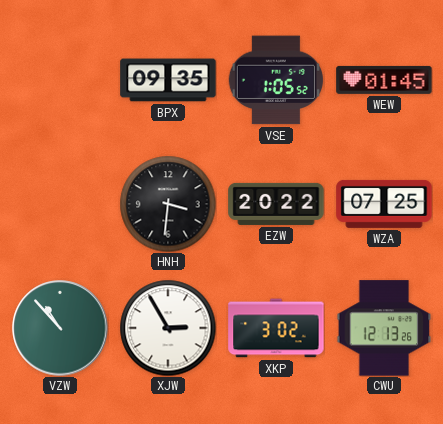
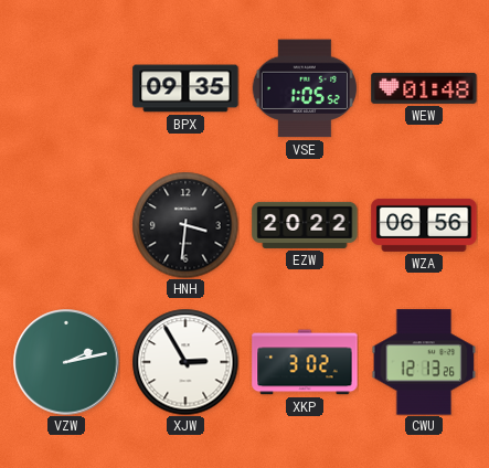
WEW: 01:45 -> 01:48 (424, 88)
WZA: 07:25 -> 06:56 (424, 225)
VZW: 10:53 -> 2:13 (66, 362)
